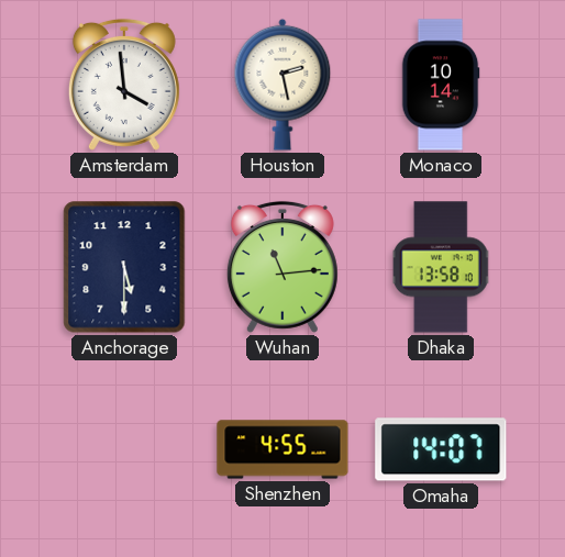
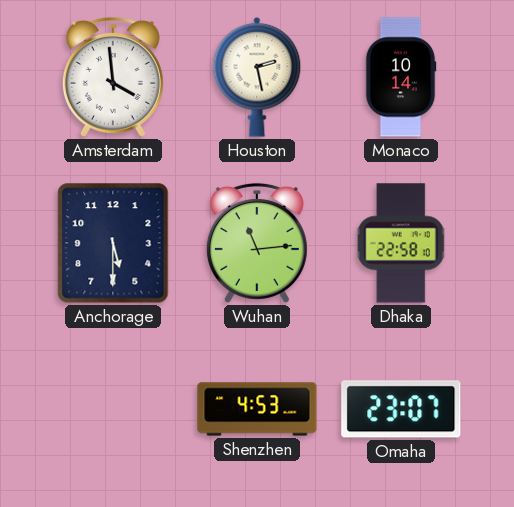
Dhaka: 13:58 -> 22:58 (401, 243)
Shenzhen: 4:55 -> 4:53 (257, 409)
Omaha: 14:07 -> 23:07 (401, 409)
